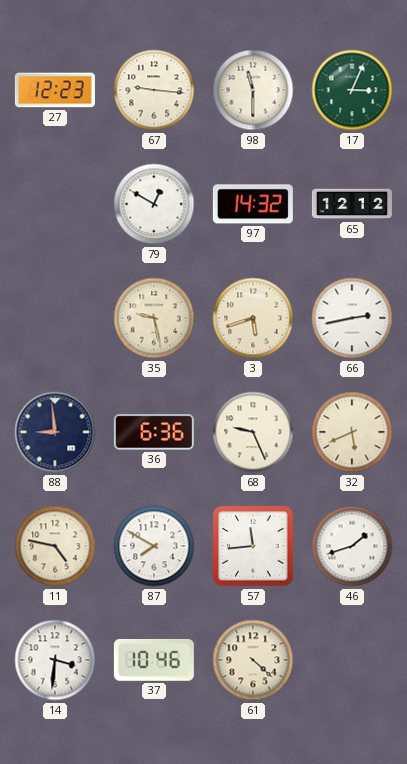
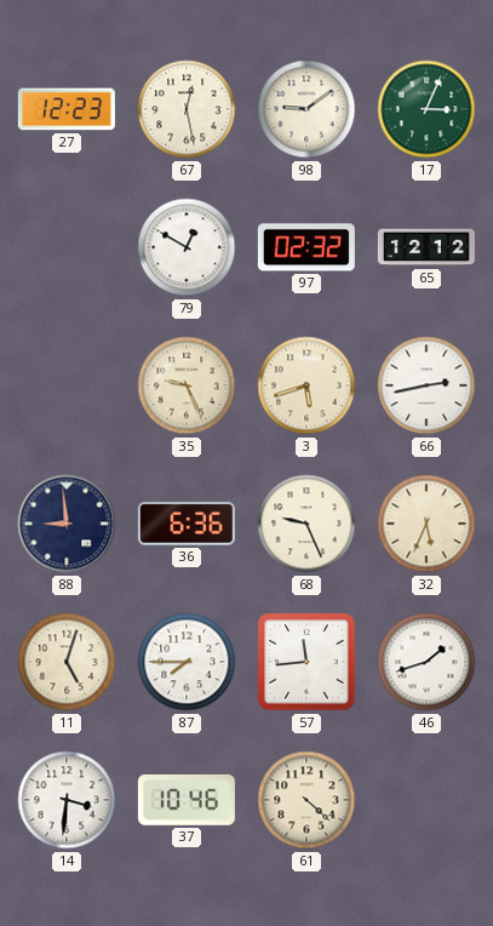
67: 9:16 -> 12:28 (187, 109)
98: 11:30 -> 9:09 (306, 109)
97: 14:32 -> 02:32 (306, 247)
35: 9:28 -> 9:26 (187, 385)
32: 5:41 -> 5:34 (426, 524)
11: 4:47 -> 5:03 (67, 662)
87: 7:50 -> 7:45 (187, 662)
